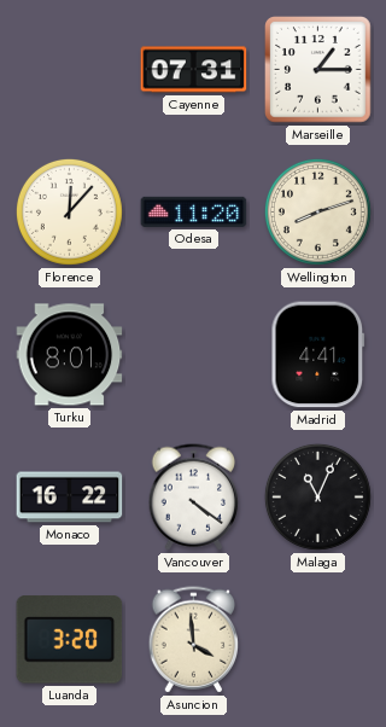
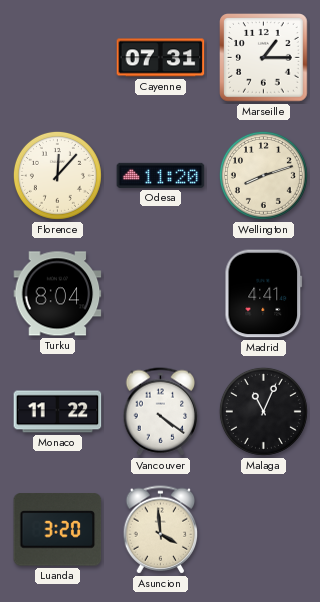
Turku: 8:01 -> 8:04 (58, 294)
Monaco: 16:22 -> 11:22 (58, 412)
